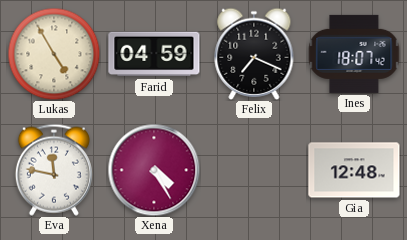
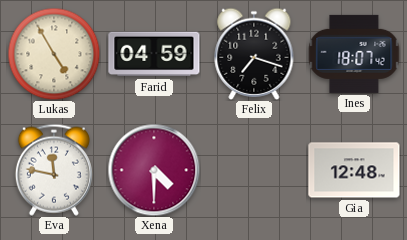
Felix: 7:19 -> 7:18 (254, 54)
Xena: 4:25 -> 4:30 (154, 170)
